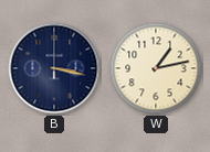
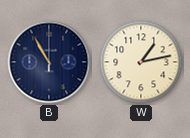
B: 3:17 -> 10:55 (49, 62)
